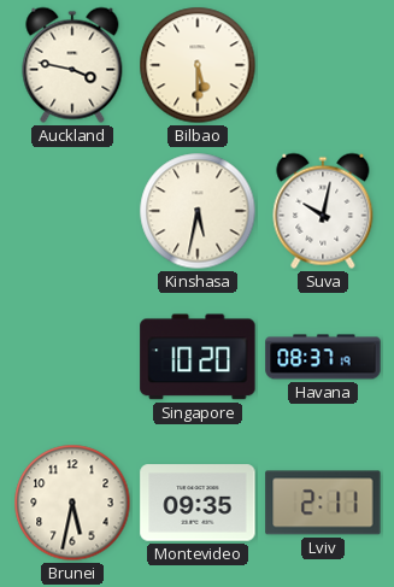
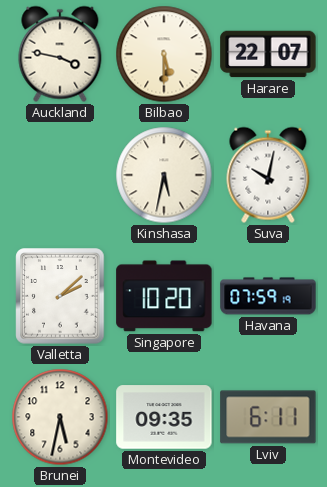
Harare: none -> 22:07 (268, 54)
Valletta: none -> 2:08 (60, 296)
Havana: 08:37 -> 07:59 (268, 296)
Lviv: 2:11 -> 6:11 (268, 417)
